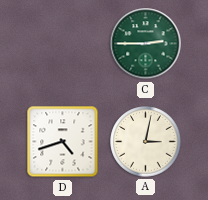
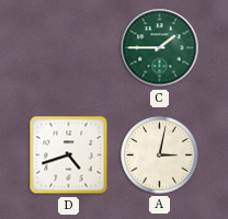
C: 2:45 -> 1:45 (160, 48)
